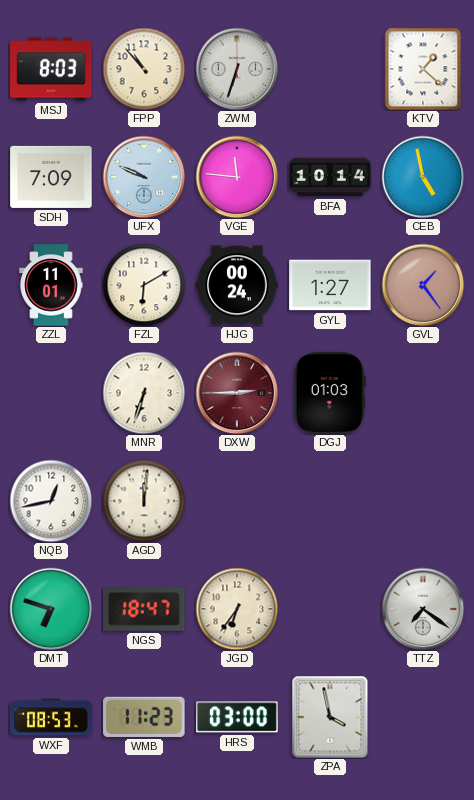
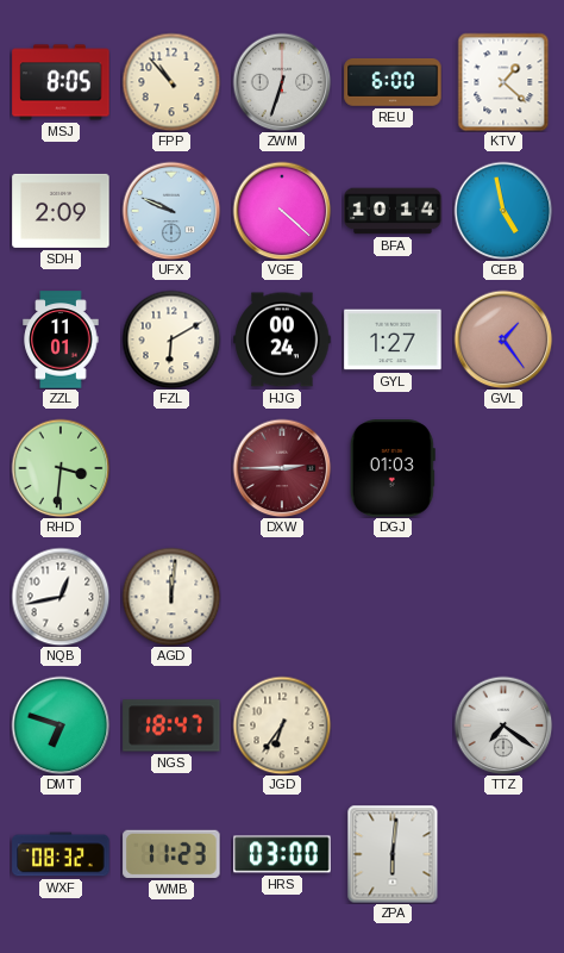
MSJ: 8:03 -> 8:05 (61, 82)
REU: none -> 6:00 (393, 83)
SDH: 7:09 -> 2:09 (61, 211)
VGE: 11:46 -> 4:22 (282, 211)
RHD: none -> 3:31 (61, 468)
MNR: 6:33 -> none (144, 393)
WXF: 08:53 -> 08:32 (61, 854)
ZPA: 3:58 -> 6:01 (393, 854)
